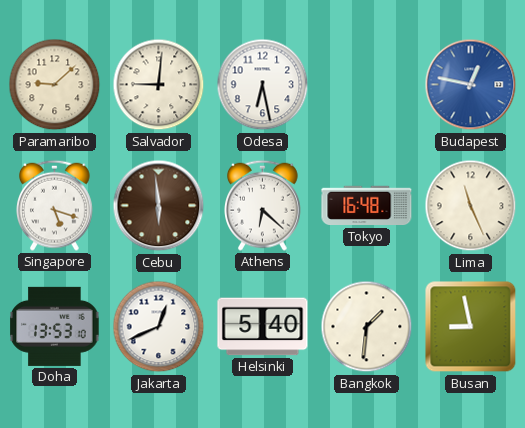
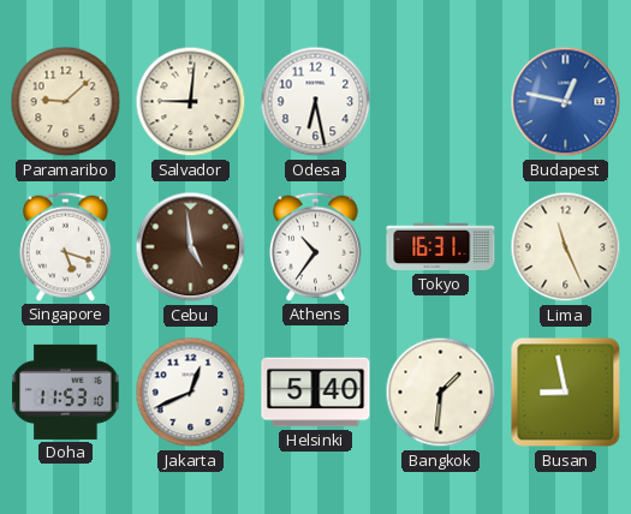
Cebu: 5:59 -> 4:59 (191, 247)
Athens: 6:22 -> 10:36 (316, 246)
Tokyo: 16:48 -> 16:31 (441, 247)
Doha: 13:53 -> 11:53 (66, 392)
